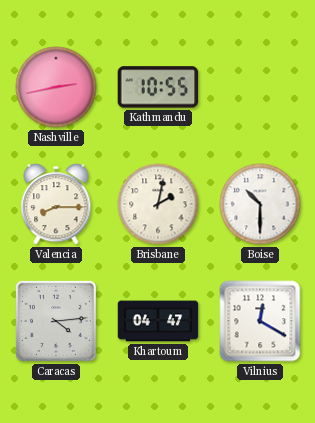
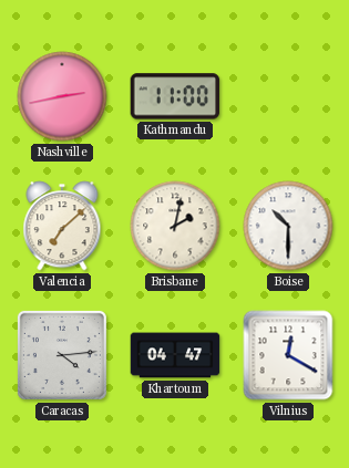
Kathmandu: 10:55 -> 11:00 (175, 96)
Valencia: 8:15 -> 7:08 (62, 226)
